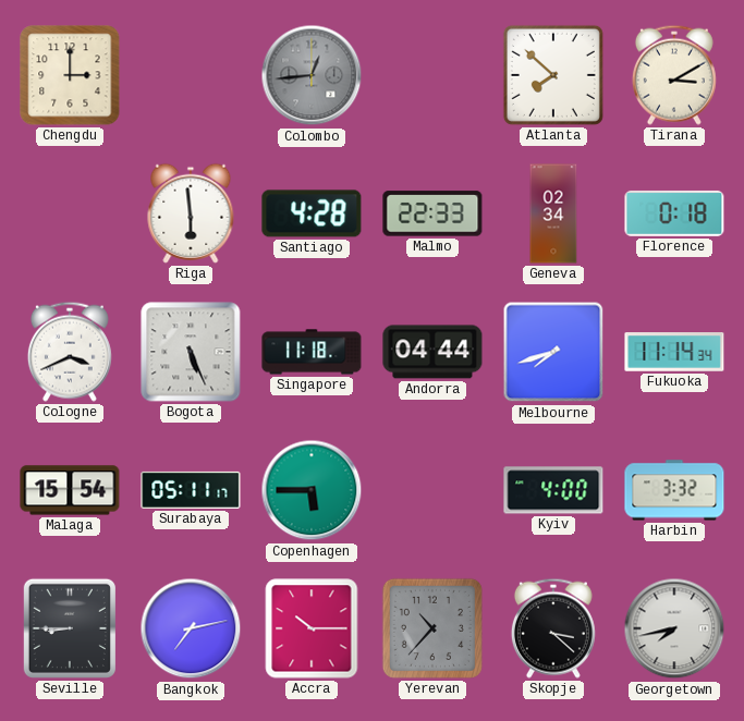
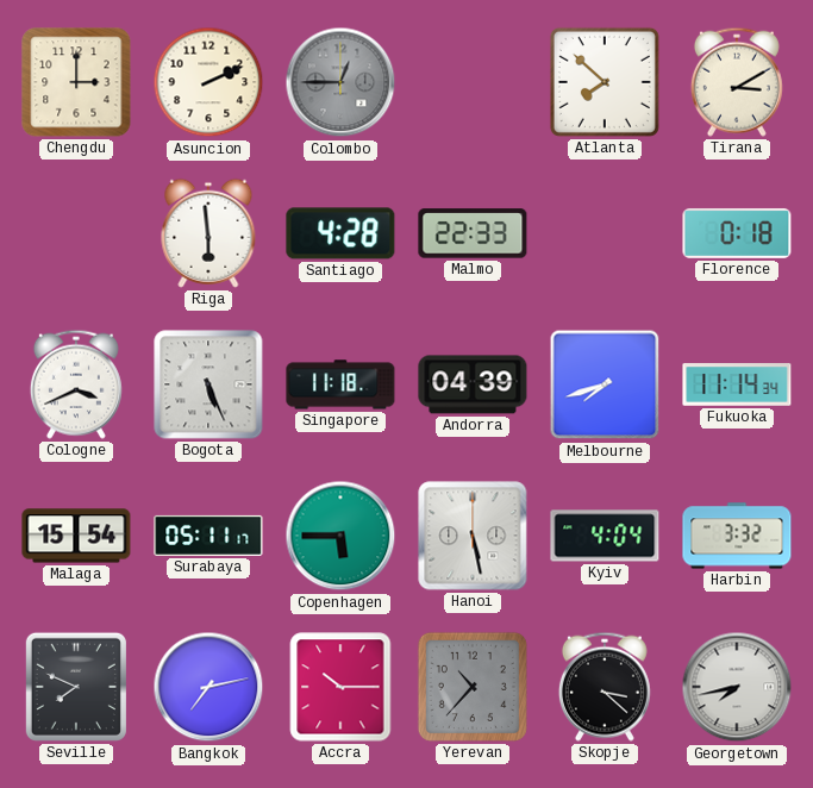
Asuncion: none -> 2:11 (208, 82)
Colombo: 12:44 -> 12:45 (340, 82)
Geneva: 02:34 -> none (553, 213)
Andorra: 04:44 -> 04:39 (473, 384)
Hanoi: none -> 5:28 (473, 536)
Kyiv: 4:00 -> 4:04 (605, 536)
Seville: 8:45 -> 7:49 (76, 687)
